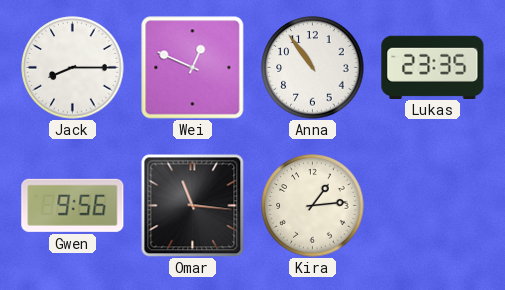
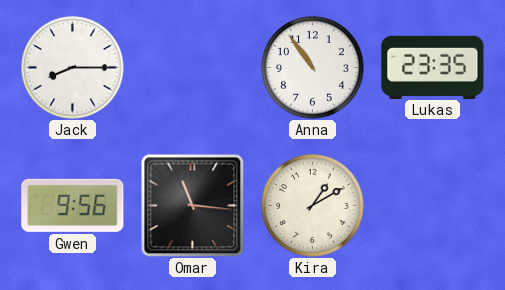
Wei: 12:49 -> none (193, 68)
Kira: 1:14 -> 1:10 (313, 206)
